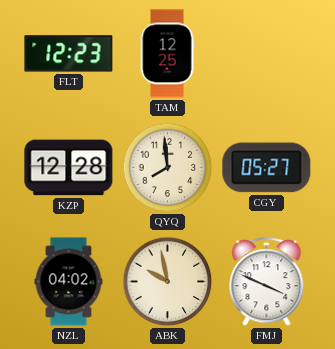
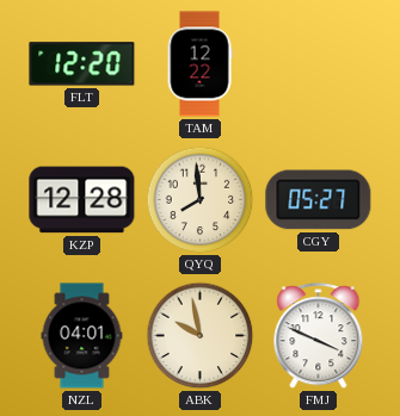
FLT: 12:23 -> 12:20 (82, 64)
TAM: 12:25 -> 12:22 (199, 64)
NZL: 04:02 -> 04:01 (82, 336)
